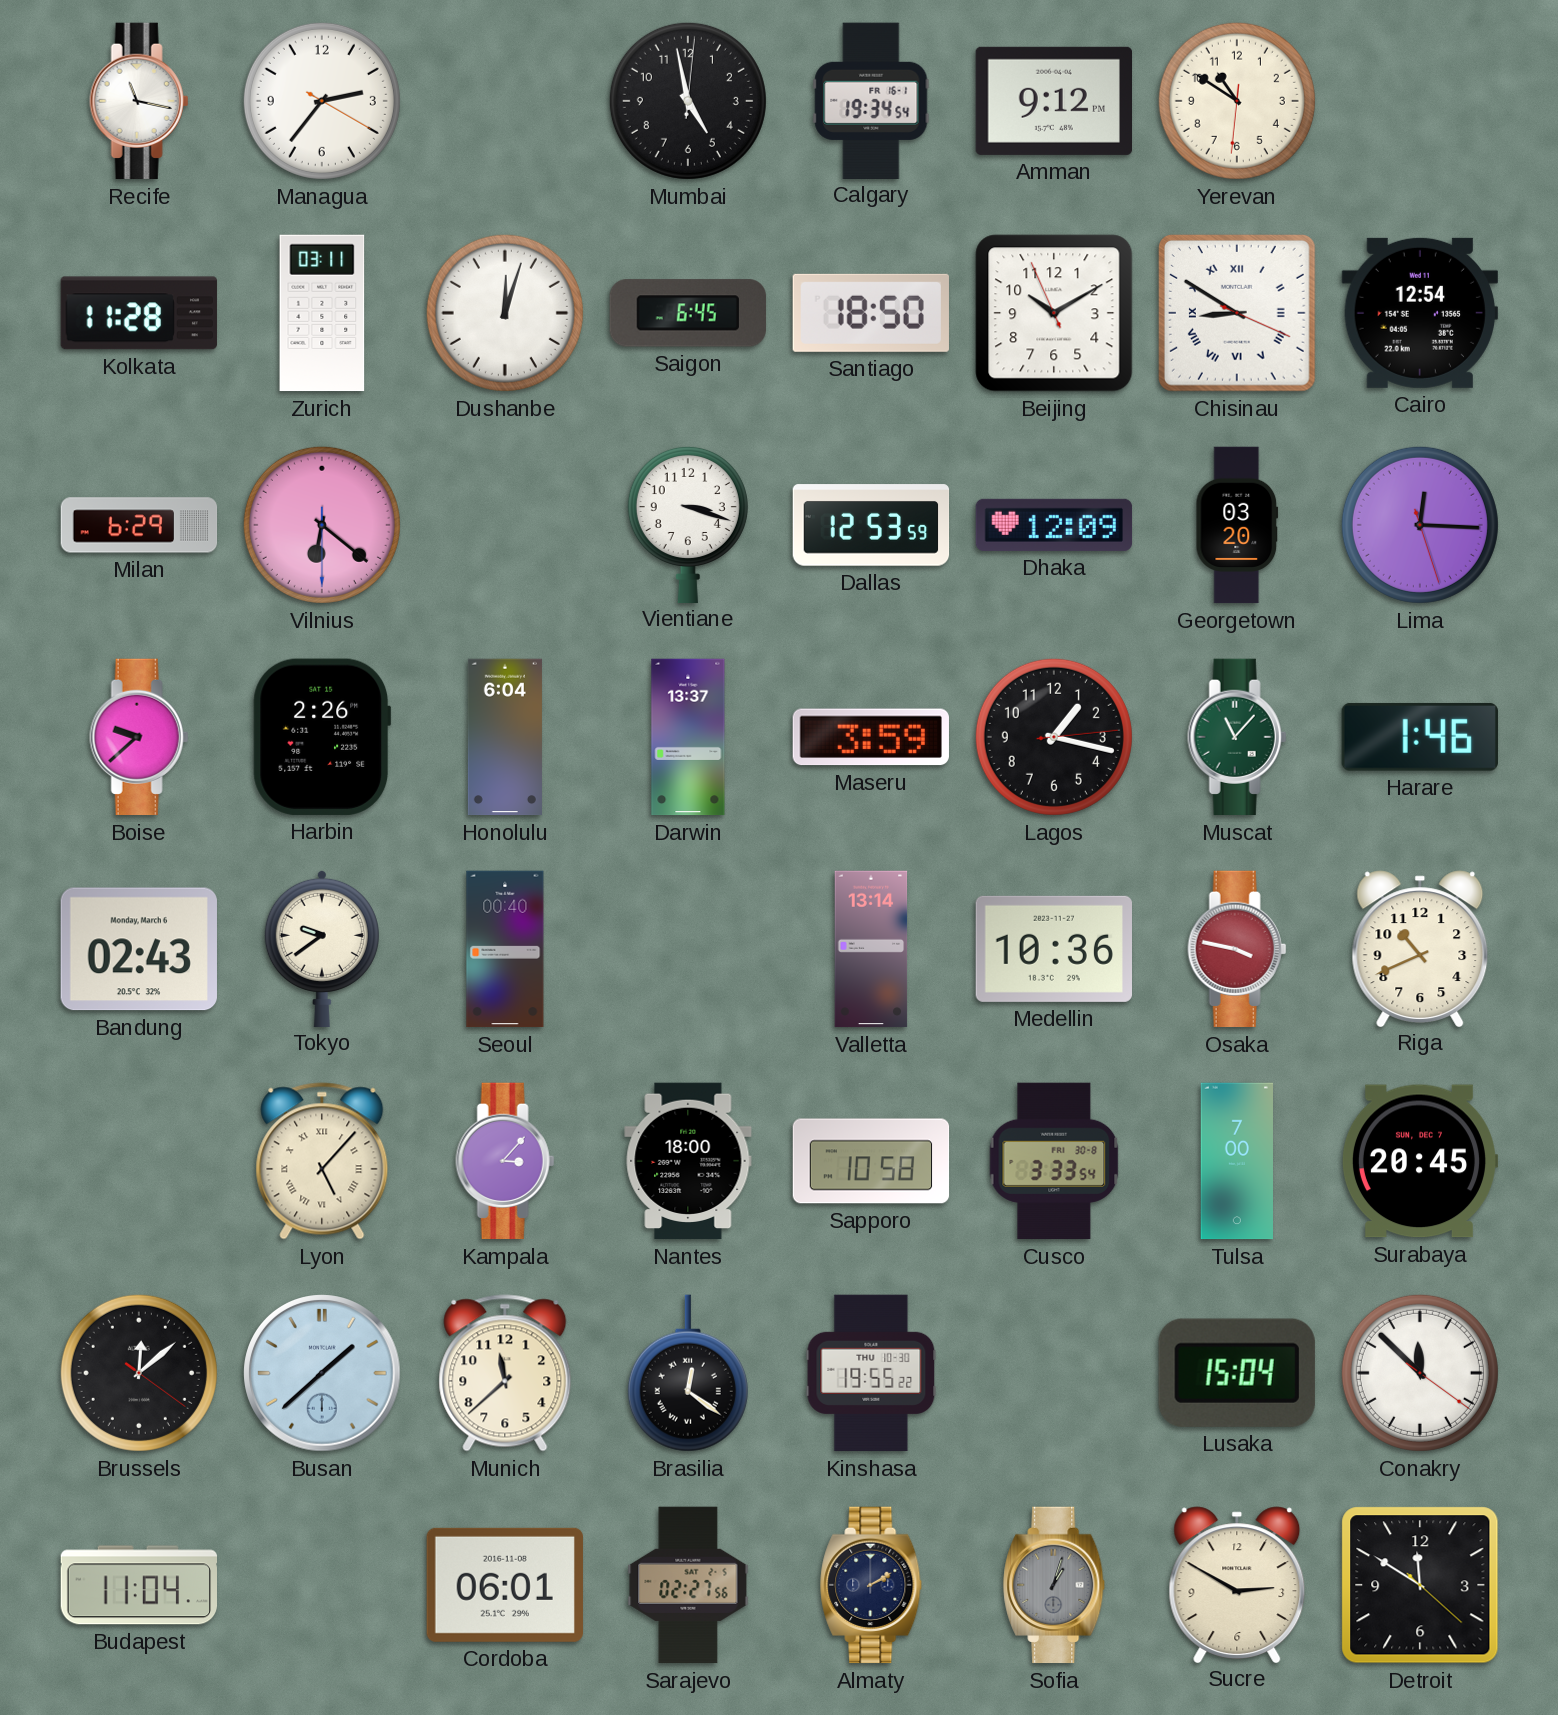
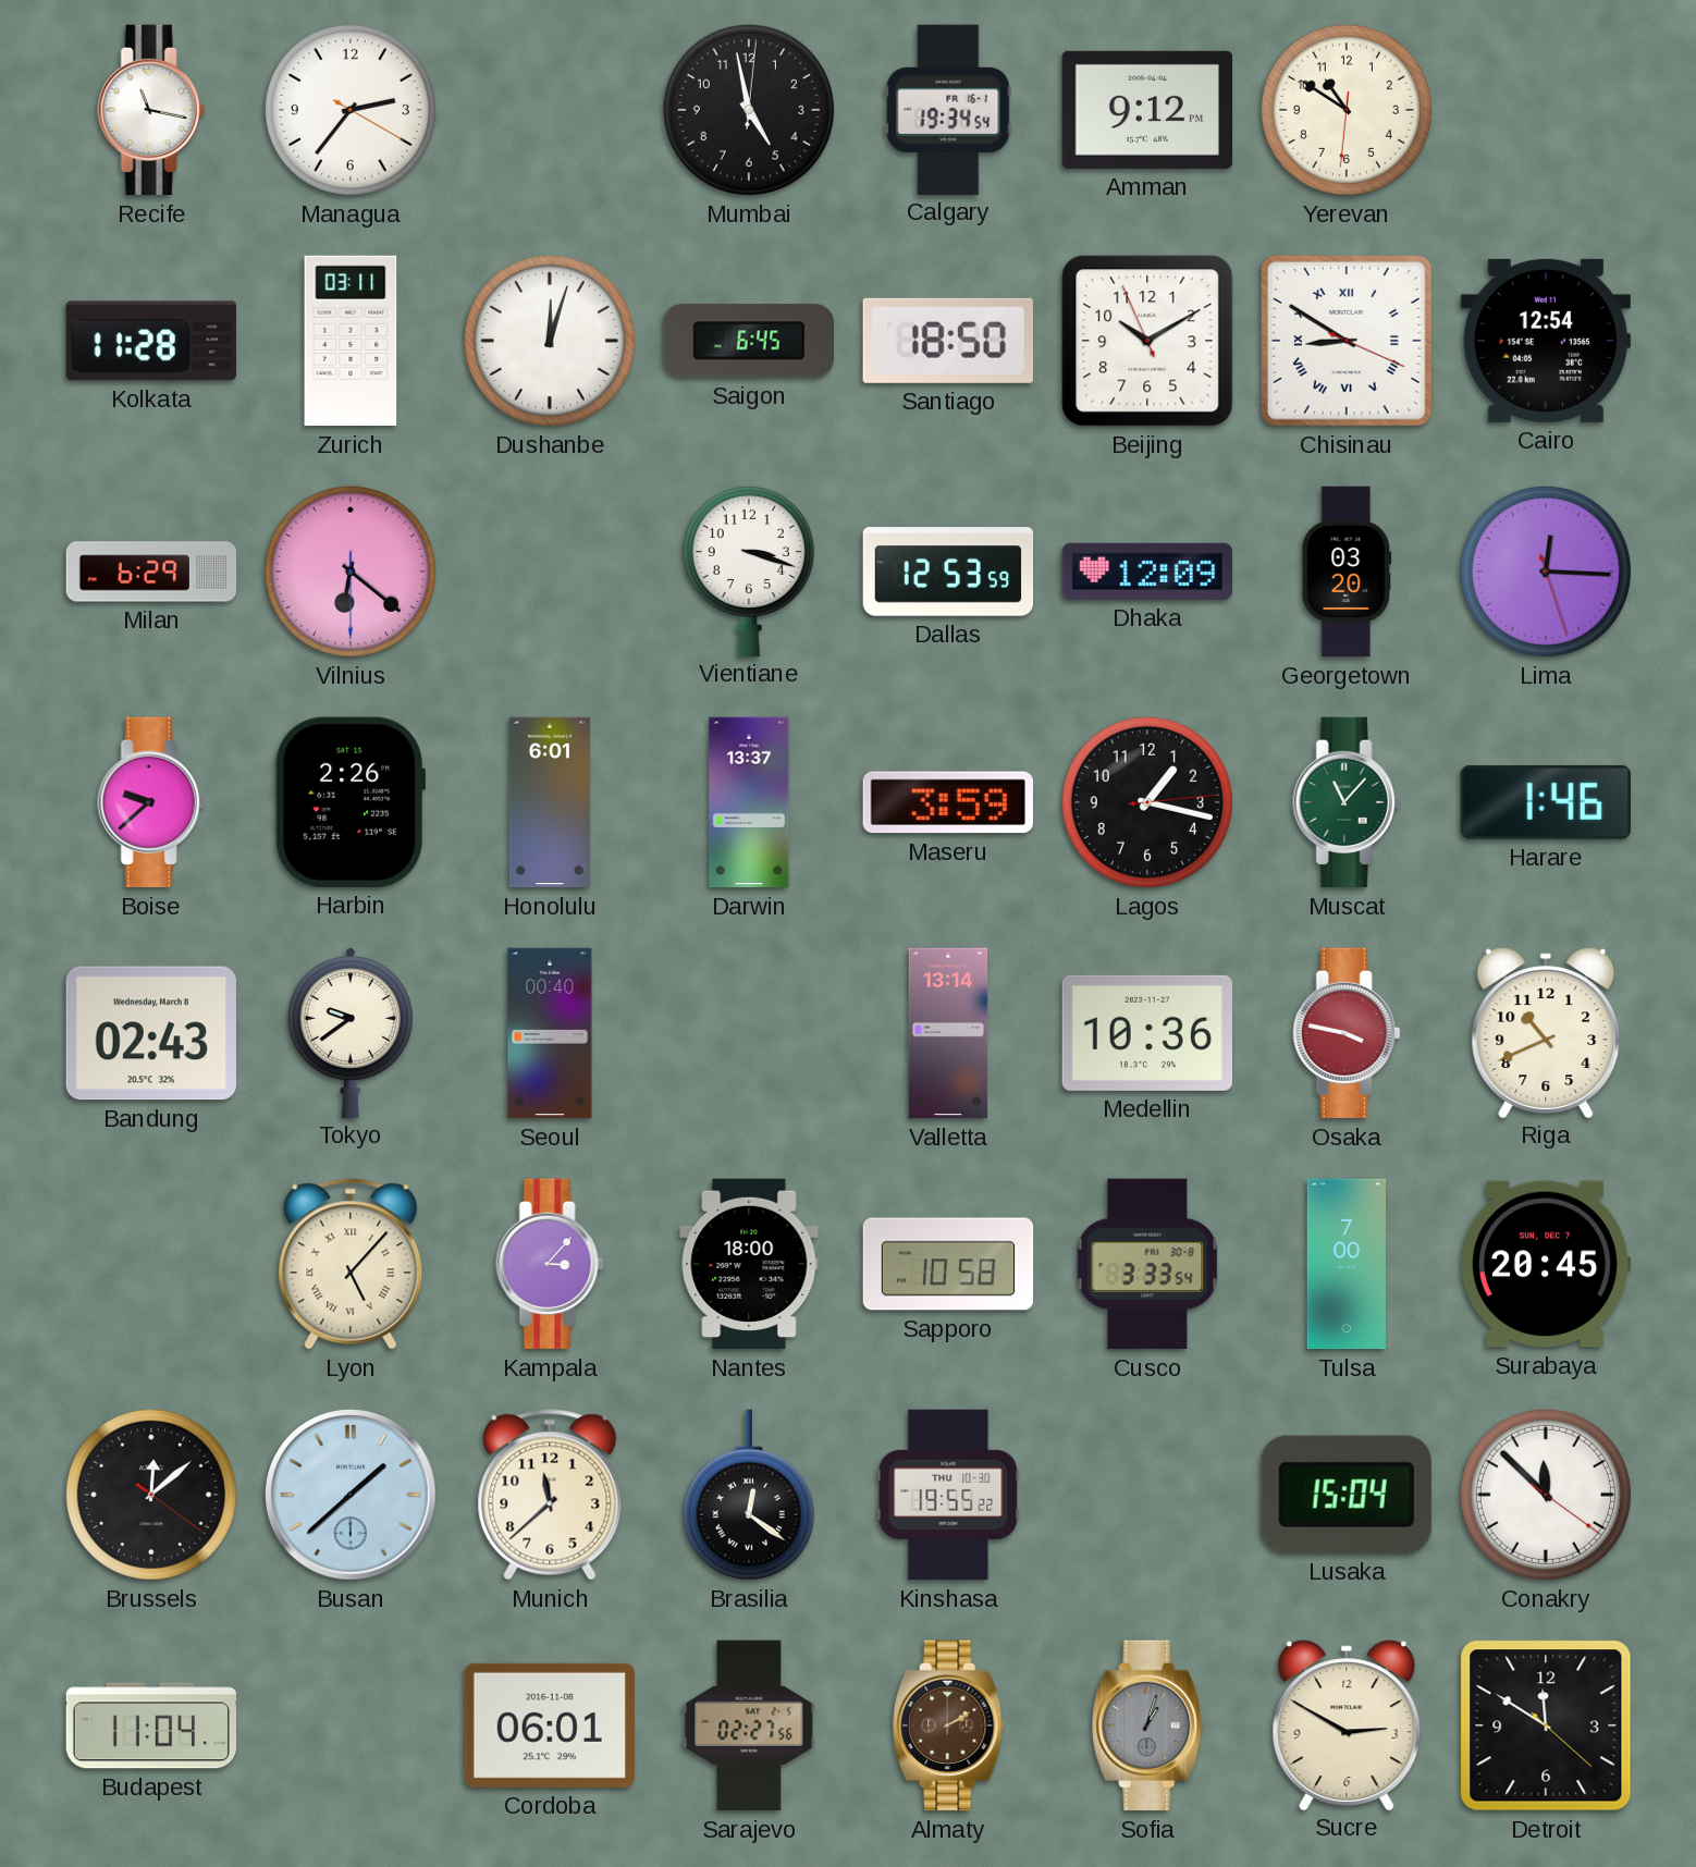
Honolulu: 6:04 -> 6:01 (550, 802)
Bandung date: Monday, March 6 -> Wednesday, March 8 (151, 1033)
Almaty dial: navy -> brown (949, 1725)
